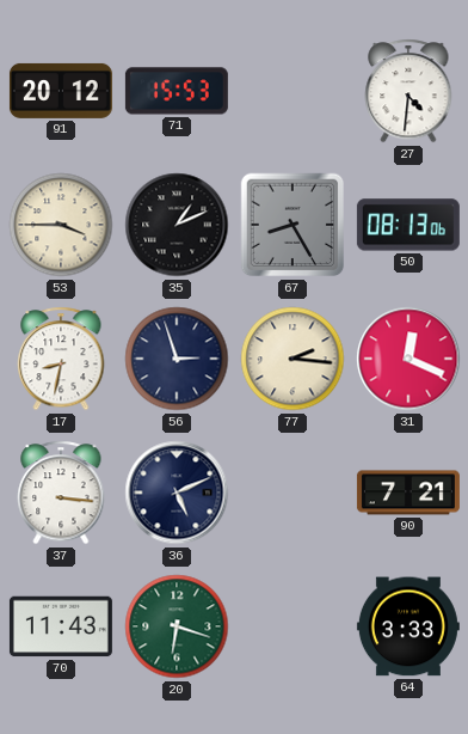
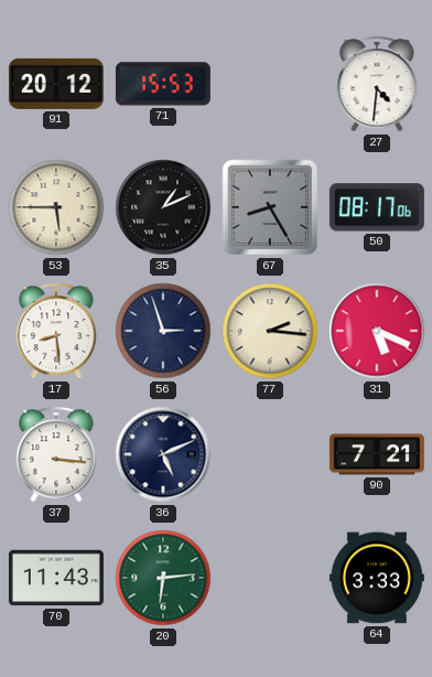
53: 3:45 -> 5:45 (56, 207)
50: 08:13 -> 08:17 (377, 207)
17: 8:32 -> 8:29 (56, 331)
31: 12:19 -> 5:19 (377, 331)
20: 6:18 -> 6:14 (163, 578)
